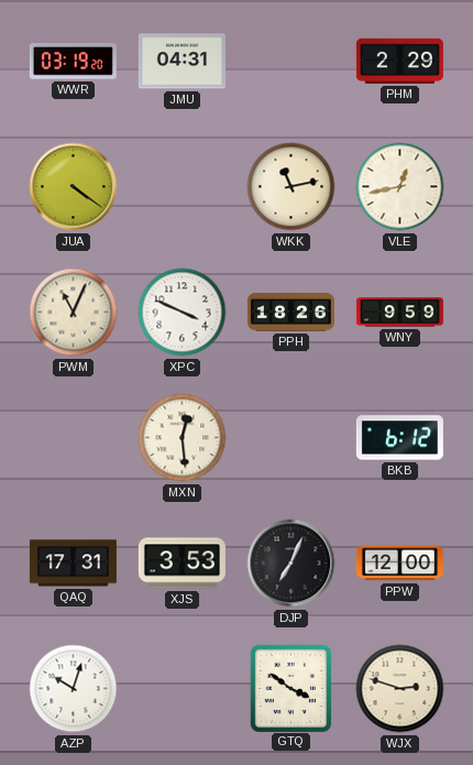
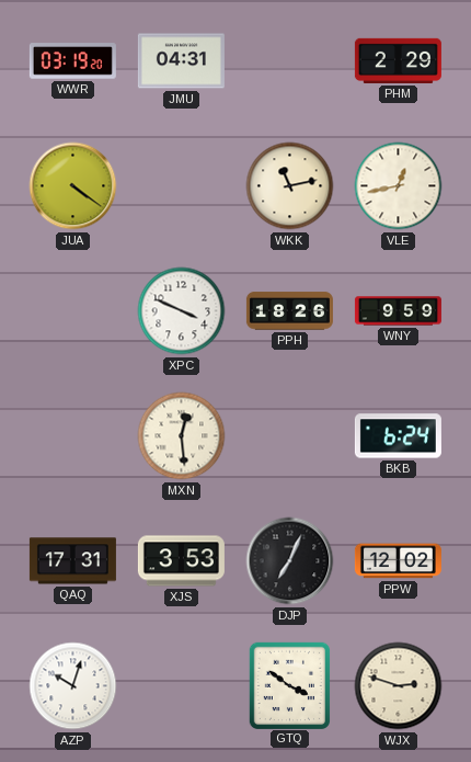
PWM: 11:04 -> none (74, 313)
BKB: 6:12 -> 6:24 (398, 436)
PPW: 12:00 -> 12:02 (398, 561)
